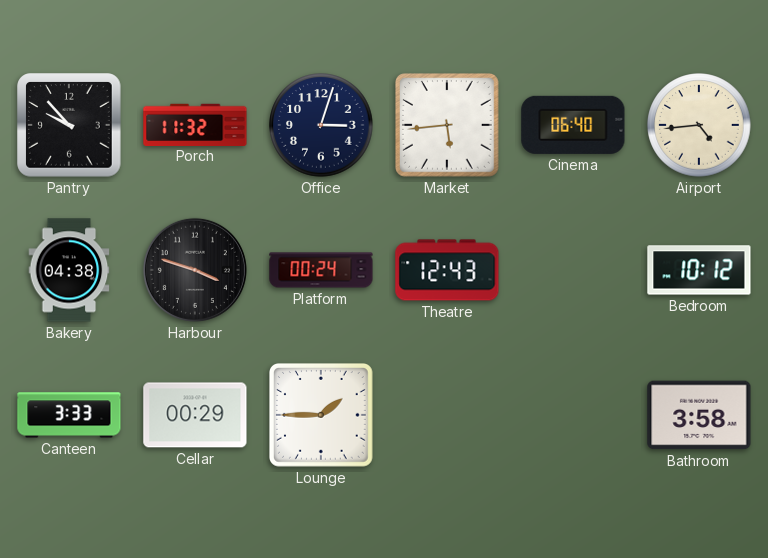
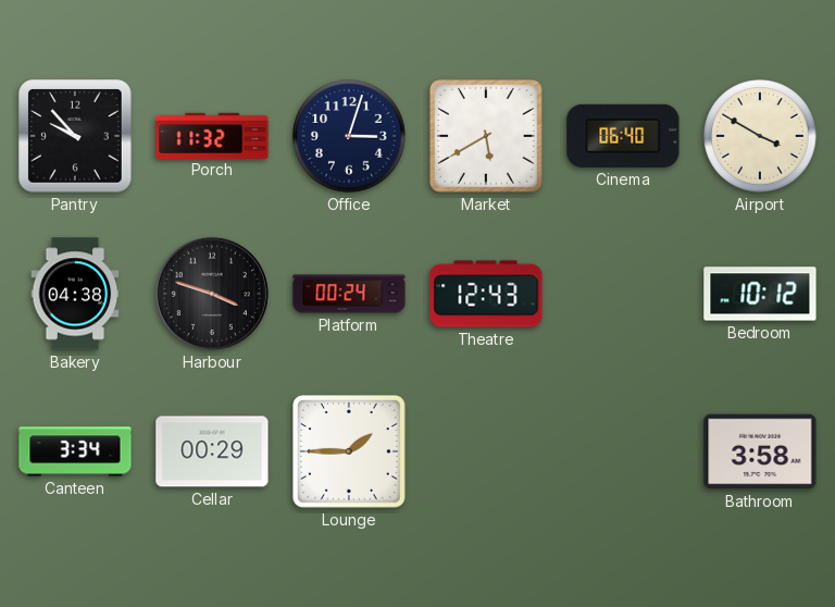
Market: 5:44 -> 5:40 (487, 137)
Airport: 4:44 -> 3:50 (760, 136)
Canteen: 3:33 -> 3:34 (75, 451)
